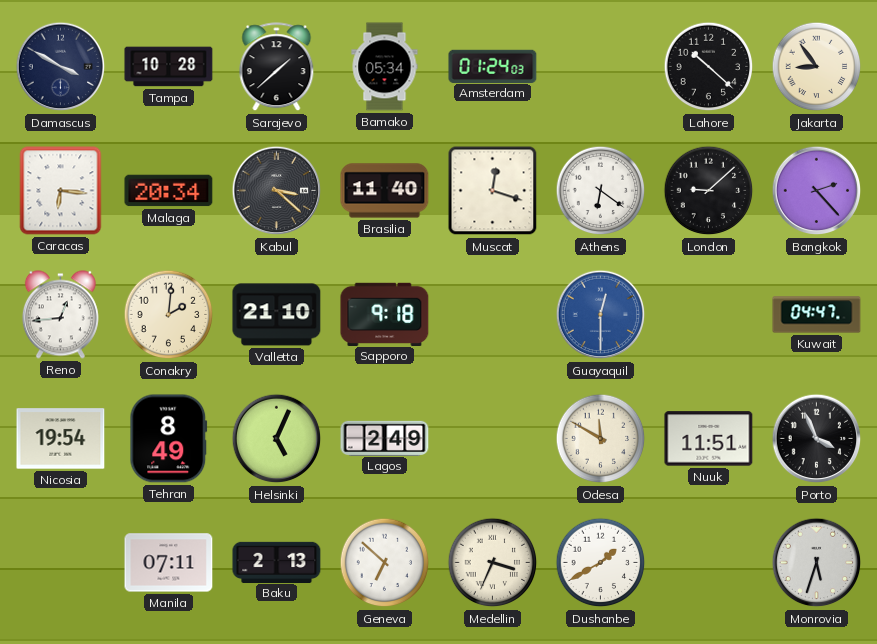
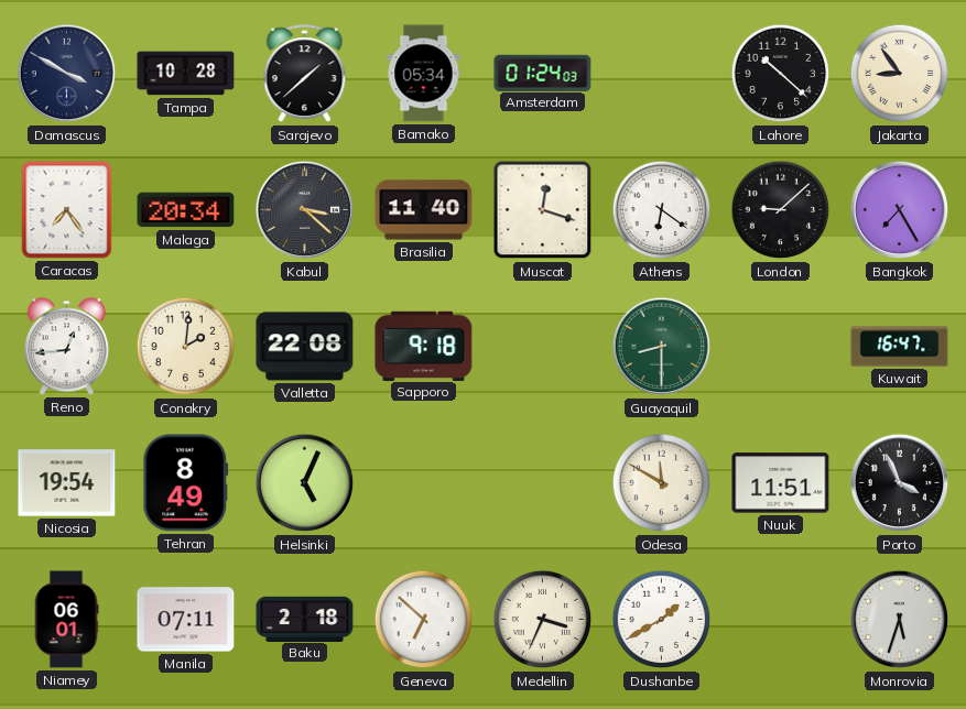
Caracas: 6:16 -> 7:24 (67, 210)
Bangkok: 2:23 -> 7:25 (900, 210)
Valletta: 21:10 -> 22:08 (305, 347)
Guayaquil: 12:30 -> 8:30 (662, 347)
Guayaquil dial: blue -> green (662, 347)
Kuwait: 04:47 -> 16:47 (900, 347)
Lagos: 2:49 -> none (385, 438)
Niamey: none -> 06:01 (66, 620)
Baku: 2:13 -> 2:18 (305, 619)
